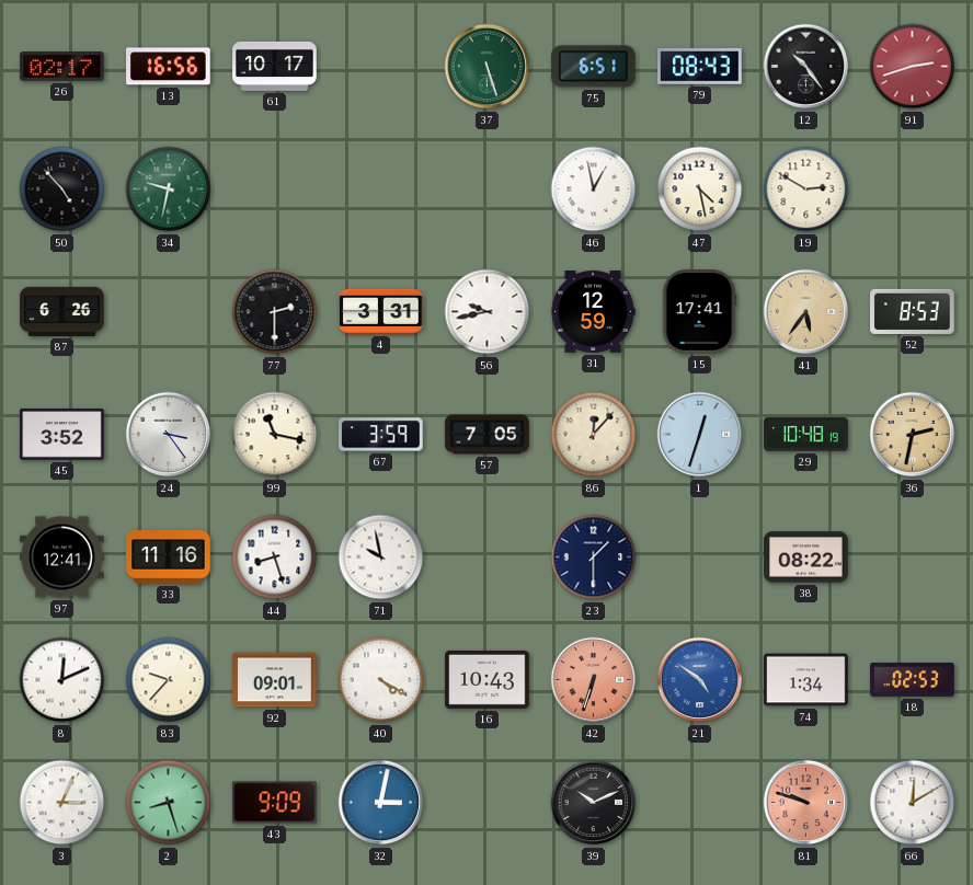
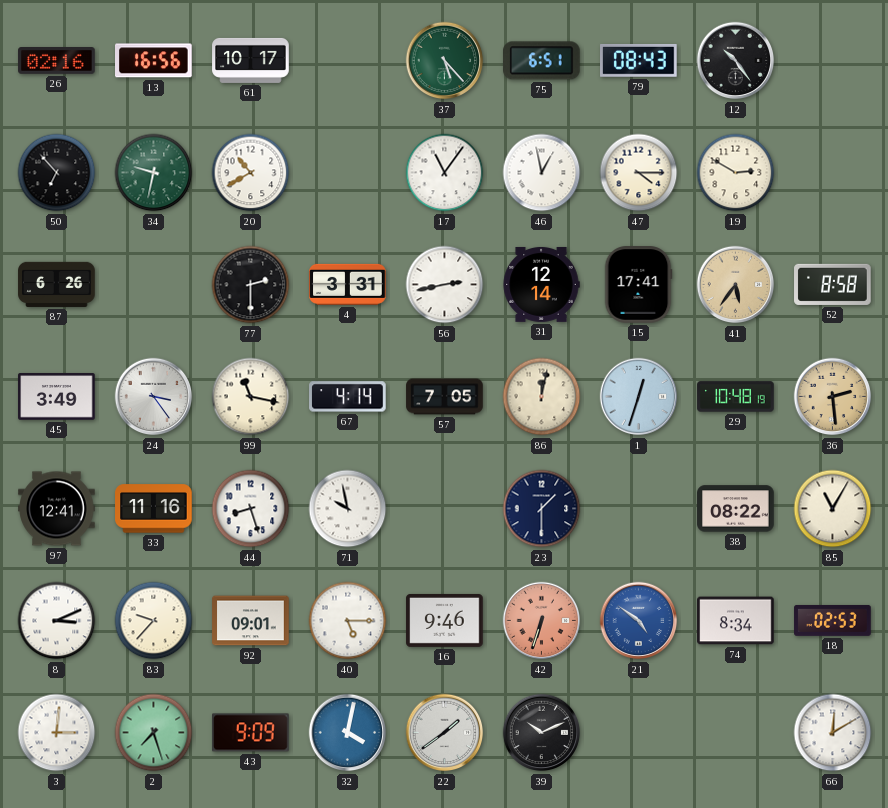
26: 02:17 -> 02:16 (57, 61)
37: 5:27 -> 5:23 (445, 61)
91: 2:42 -> none (913, 67)
50: 4:53 -> 6:53 (57, 173)
20: none -> 10:40 (251, 173)
17: none -> 11:06 (445, 173)
47: 4:28 -> 4:15 (639, 173)
56: 9:43 -> 2:43 (445, 285)
31: 12:59 -> 12:14 (541, 284)
52: 8:53 -> 8:58 (833, 284)
45: 3:52 -> 3:49 (57, 397)
67: 3:59 -> 4:14 (348, 397)
86: 12:07 -> 12:02 (542, 397)
36: 2:32 -> 2:29 (833, 397)
85: none -> 11:05 (833, 509)
8: 12:11 -> 3:11 (57, 621)
40: 4:20 -> 5:15 (348, 621)
16: 10:43 -> 9:46 (445, 620)
74: 1:34 -> 8:34 (736, 621)
3: 3:04 -> 3:01 (57, 733)
2: 8:27 -> 7:27 (154, 733)
32: 3:02 -> 4:02 (348, 733)
22: none -> 1:39 (445, 733)
81: 9:48 -> none (806, 803)
